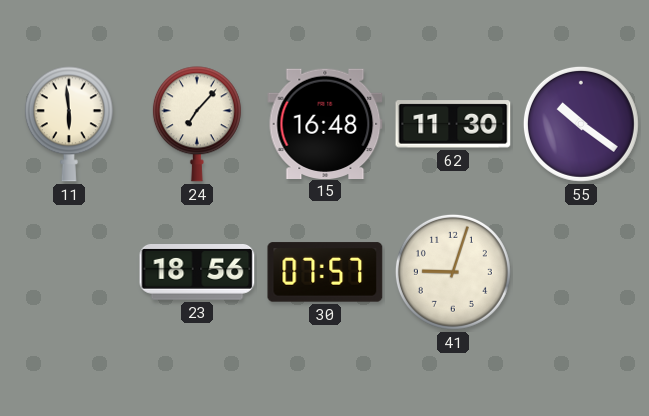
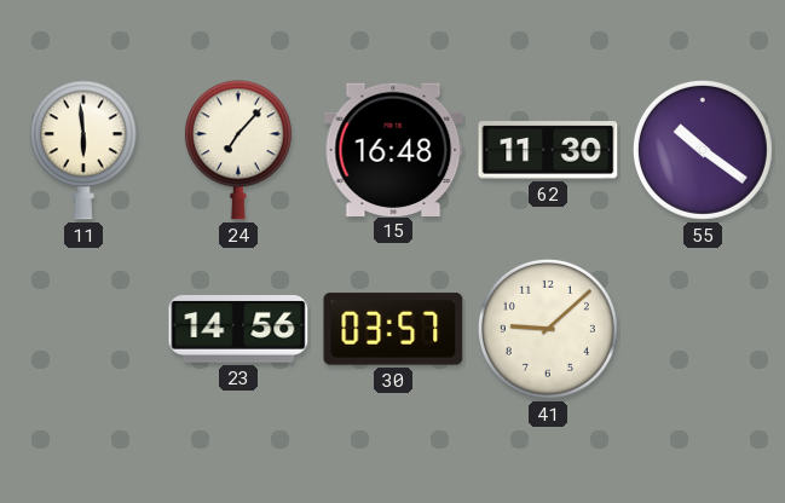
23: 18:56 -> 14:56 (238, 330)
30: 07:57 -> 03:57 (393, 329)
41: 9:03 -> 9:08 (548, 329)
